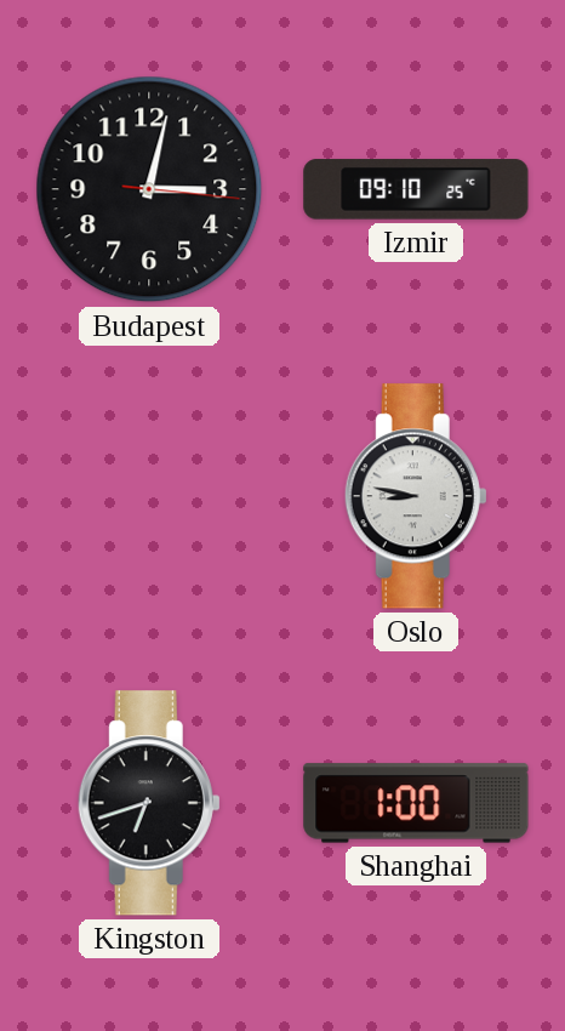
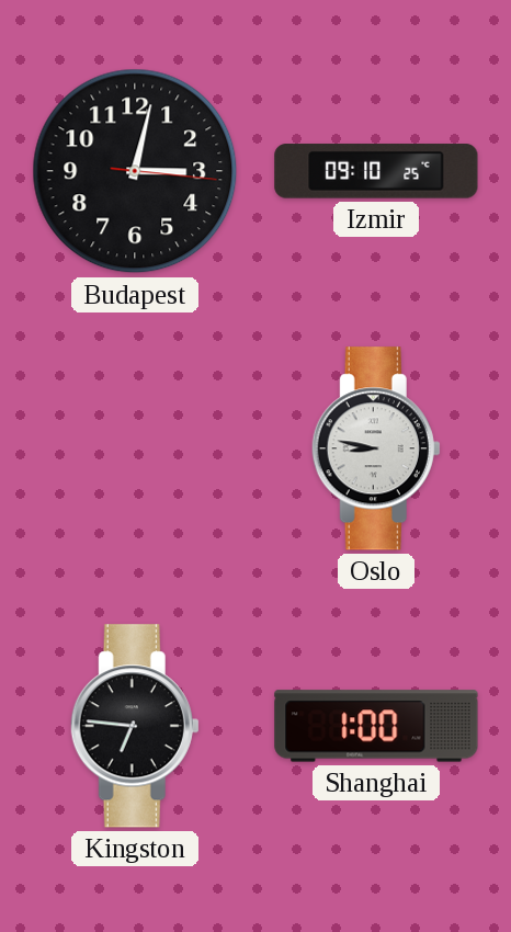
Kingston: 6:42 -> 6:46 (135, 726)
